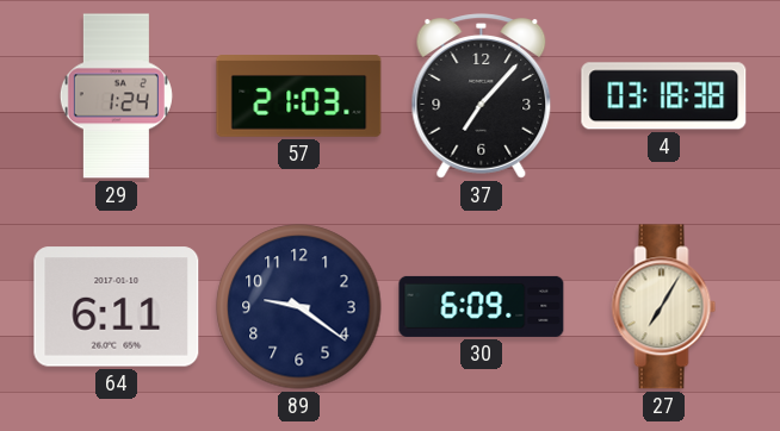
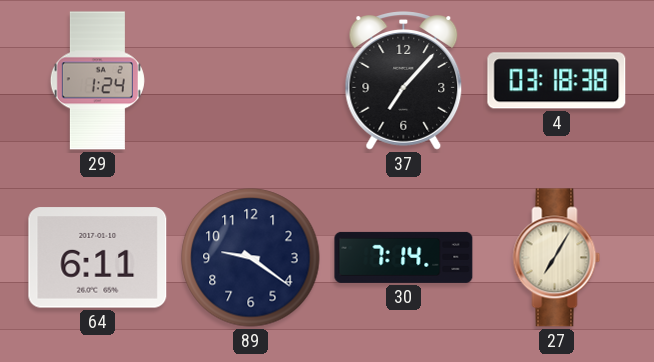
57: 21:03 -> none (299, 96)
30: 6:09 -> 7:14 (404, 257)
